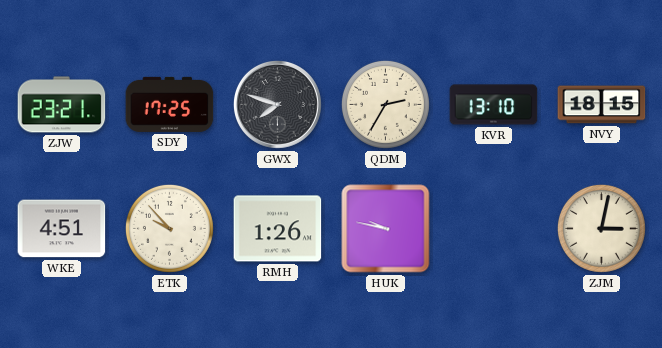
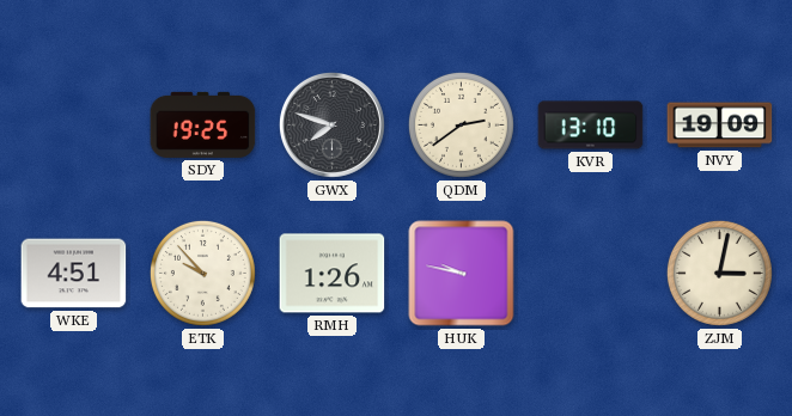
ZJW: 23:21 -> none (62, 105)
SDY: 17:25 -> 19:25 (203, 124)
QDM: 2:35 -> 2:39 (461, 124)
NVY: 18:15 -> 19:09 (720, 126)
